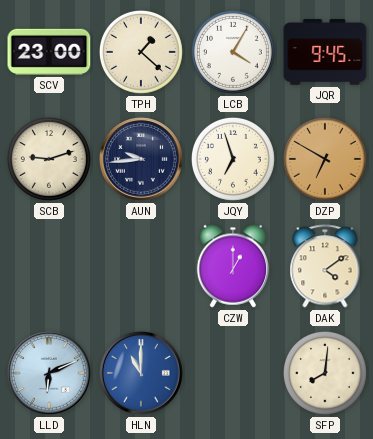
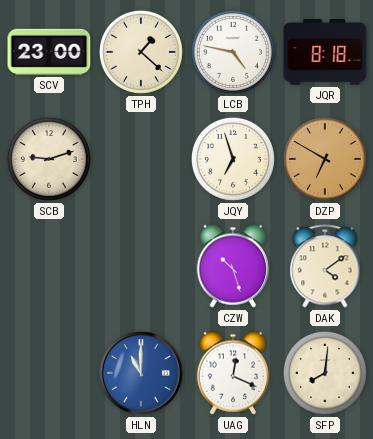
LCB: 4:05 -> 4:47 (233, 52)
JQR: 9:45 -> 8:18 (325, 52)
AUN: 9:44 -> none (141, 159)
CZW: 1:00 -> 10:27 (233, 266)
LLD: 6:11 -> none (49, 373)
UAG: none -> 12:19 (233, 373)
